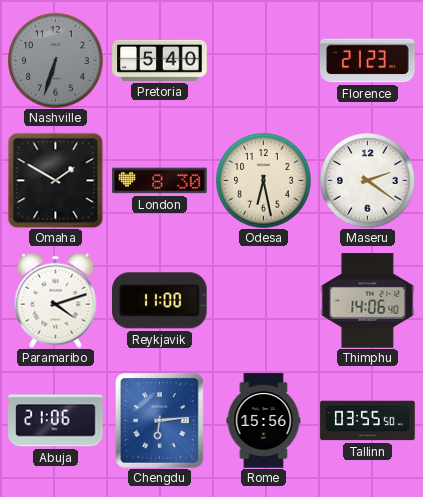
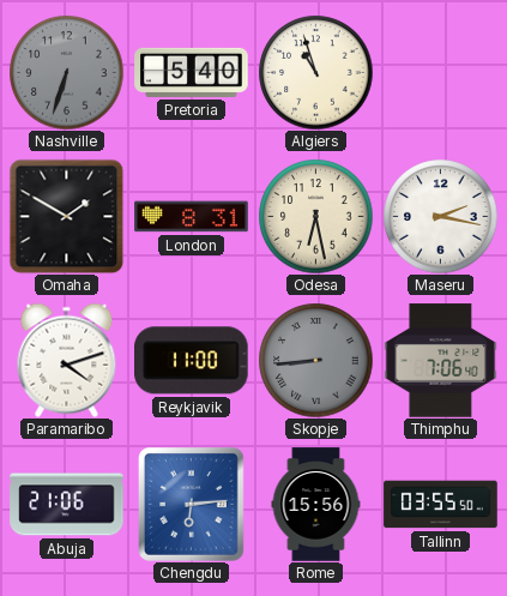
Algiers: none -> 10:57 (315, 72)
Florence: 21:23 -> none (368, 61)
London: 8:30 -> 8:31 (192, 217)
Maseru: 2:21 -> 2:17 (440, 216)
Skopje: none -> 8:44 (315, 360)
Thimphu: 14:06 -> 7:06 (441, 361)
